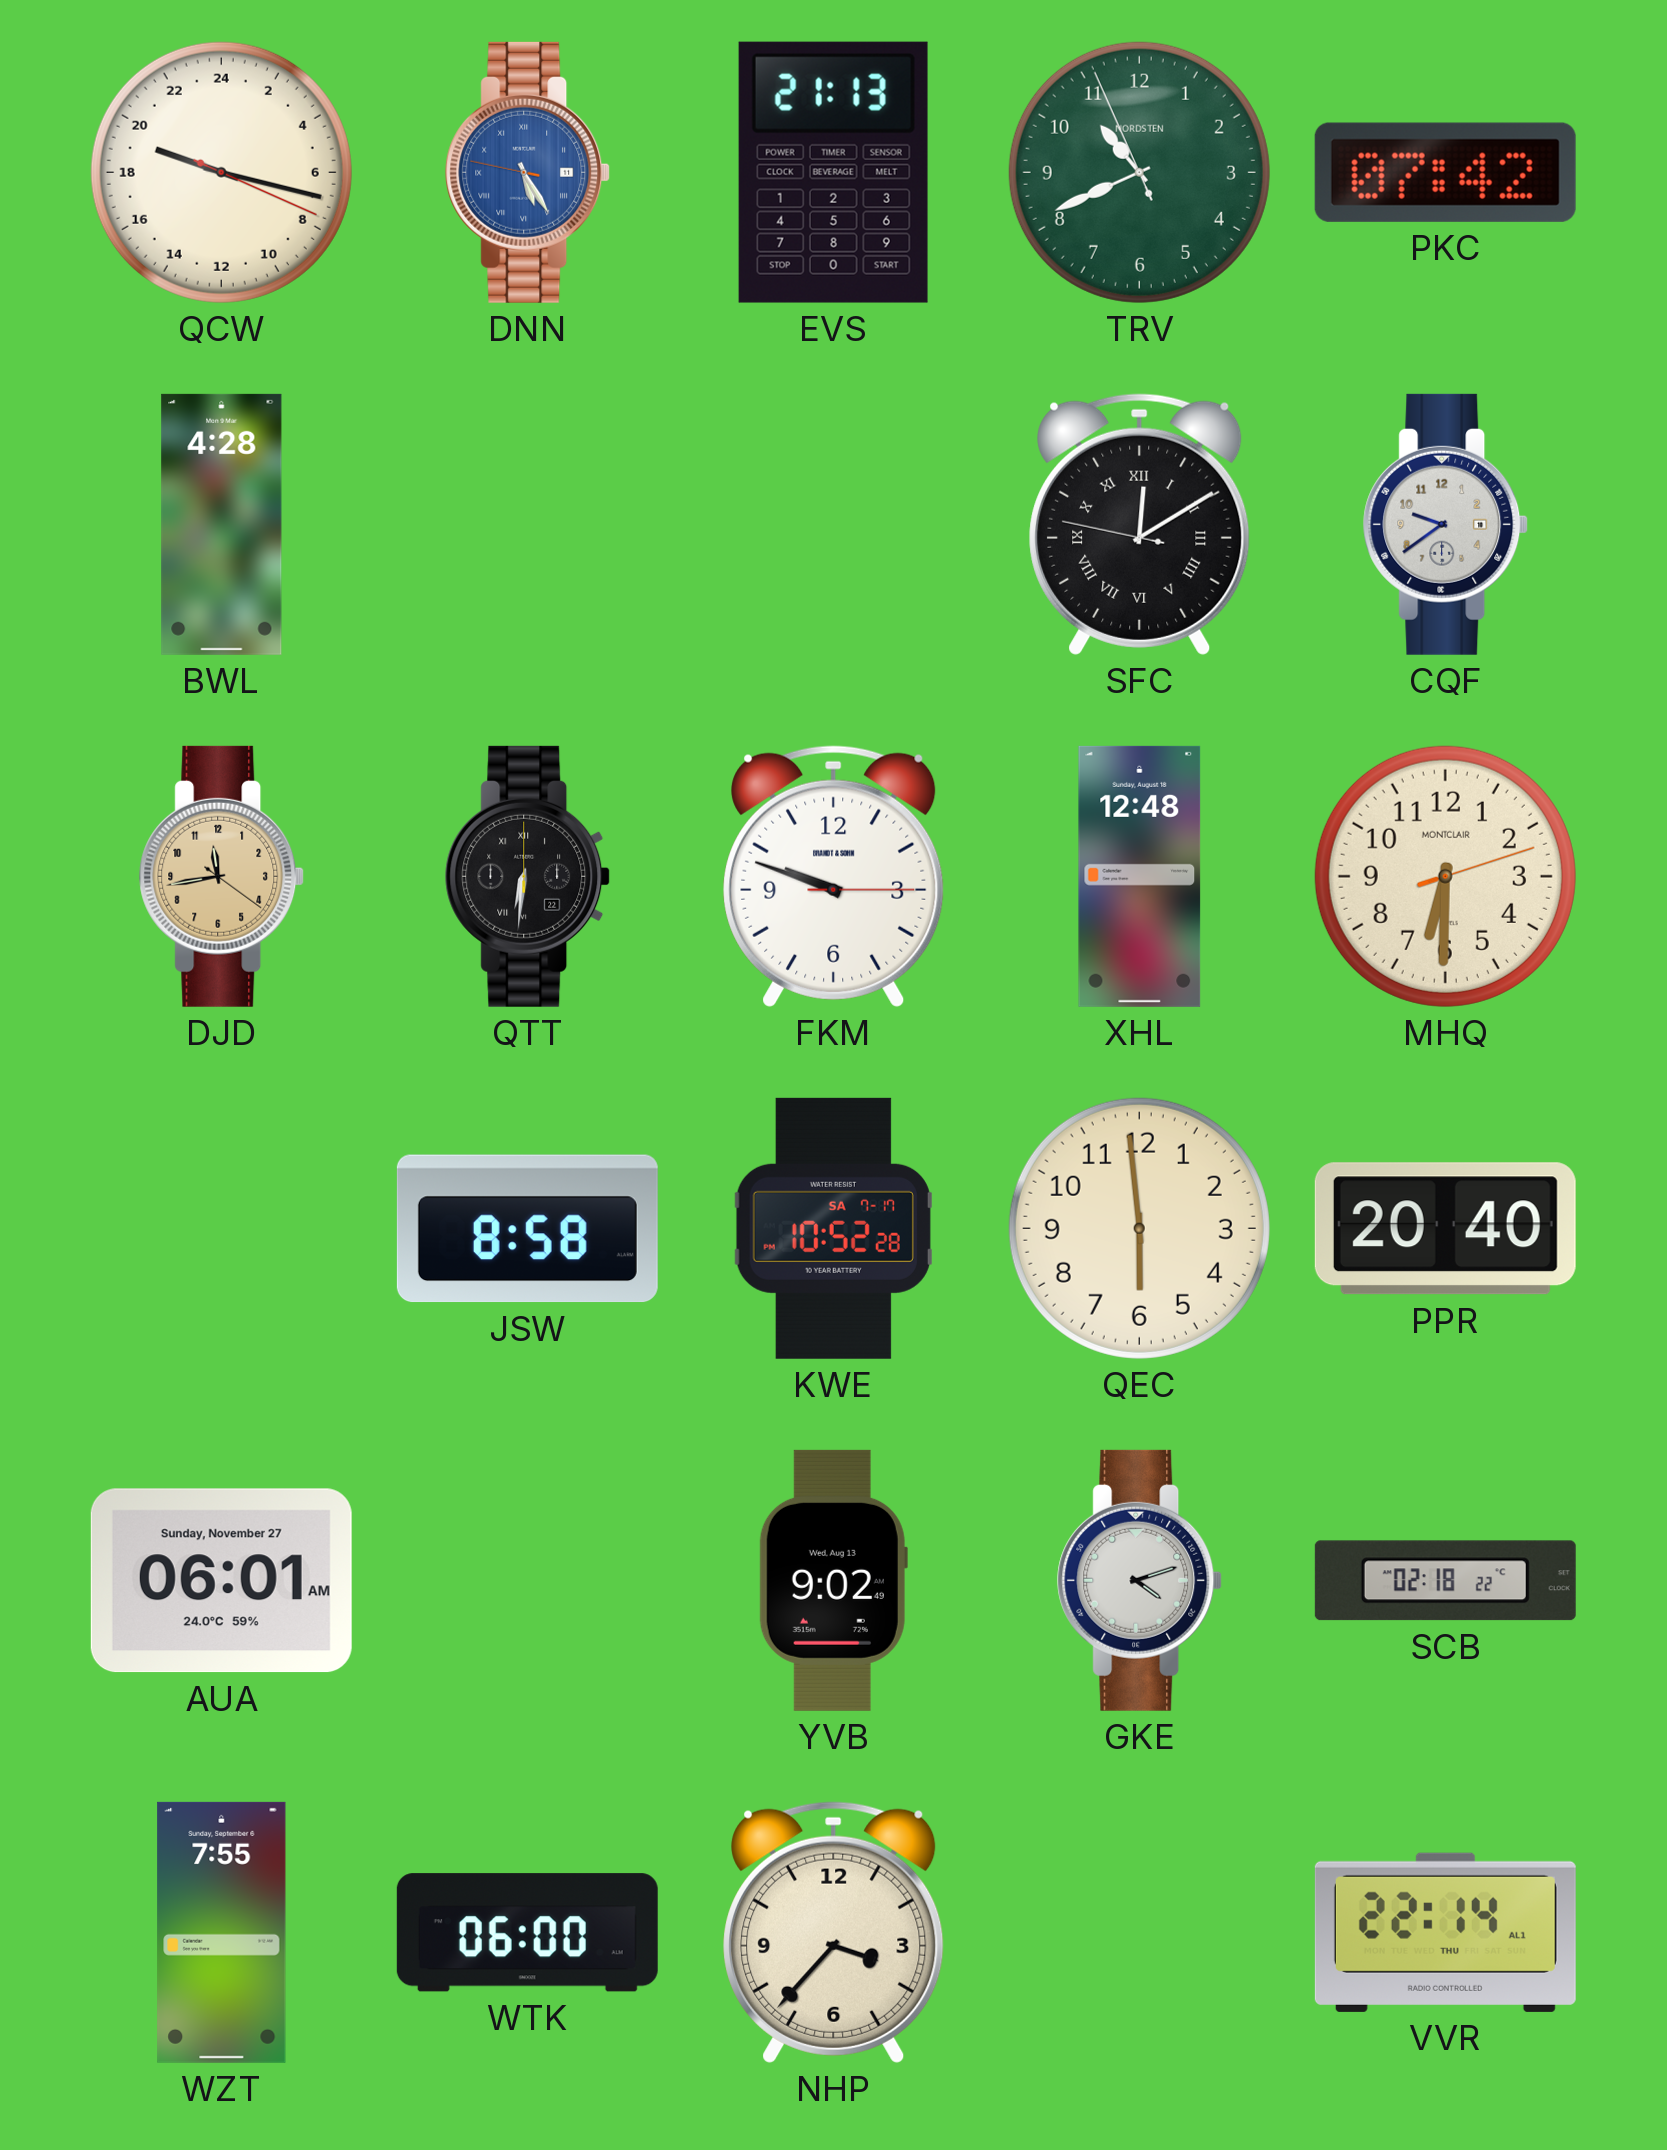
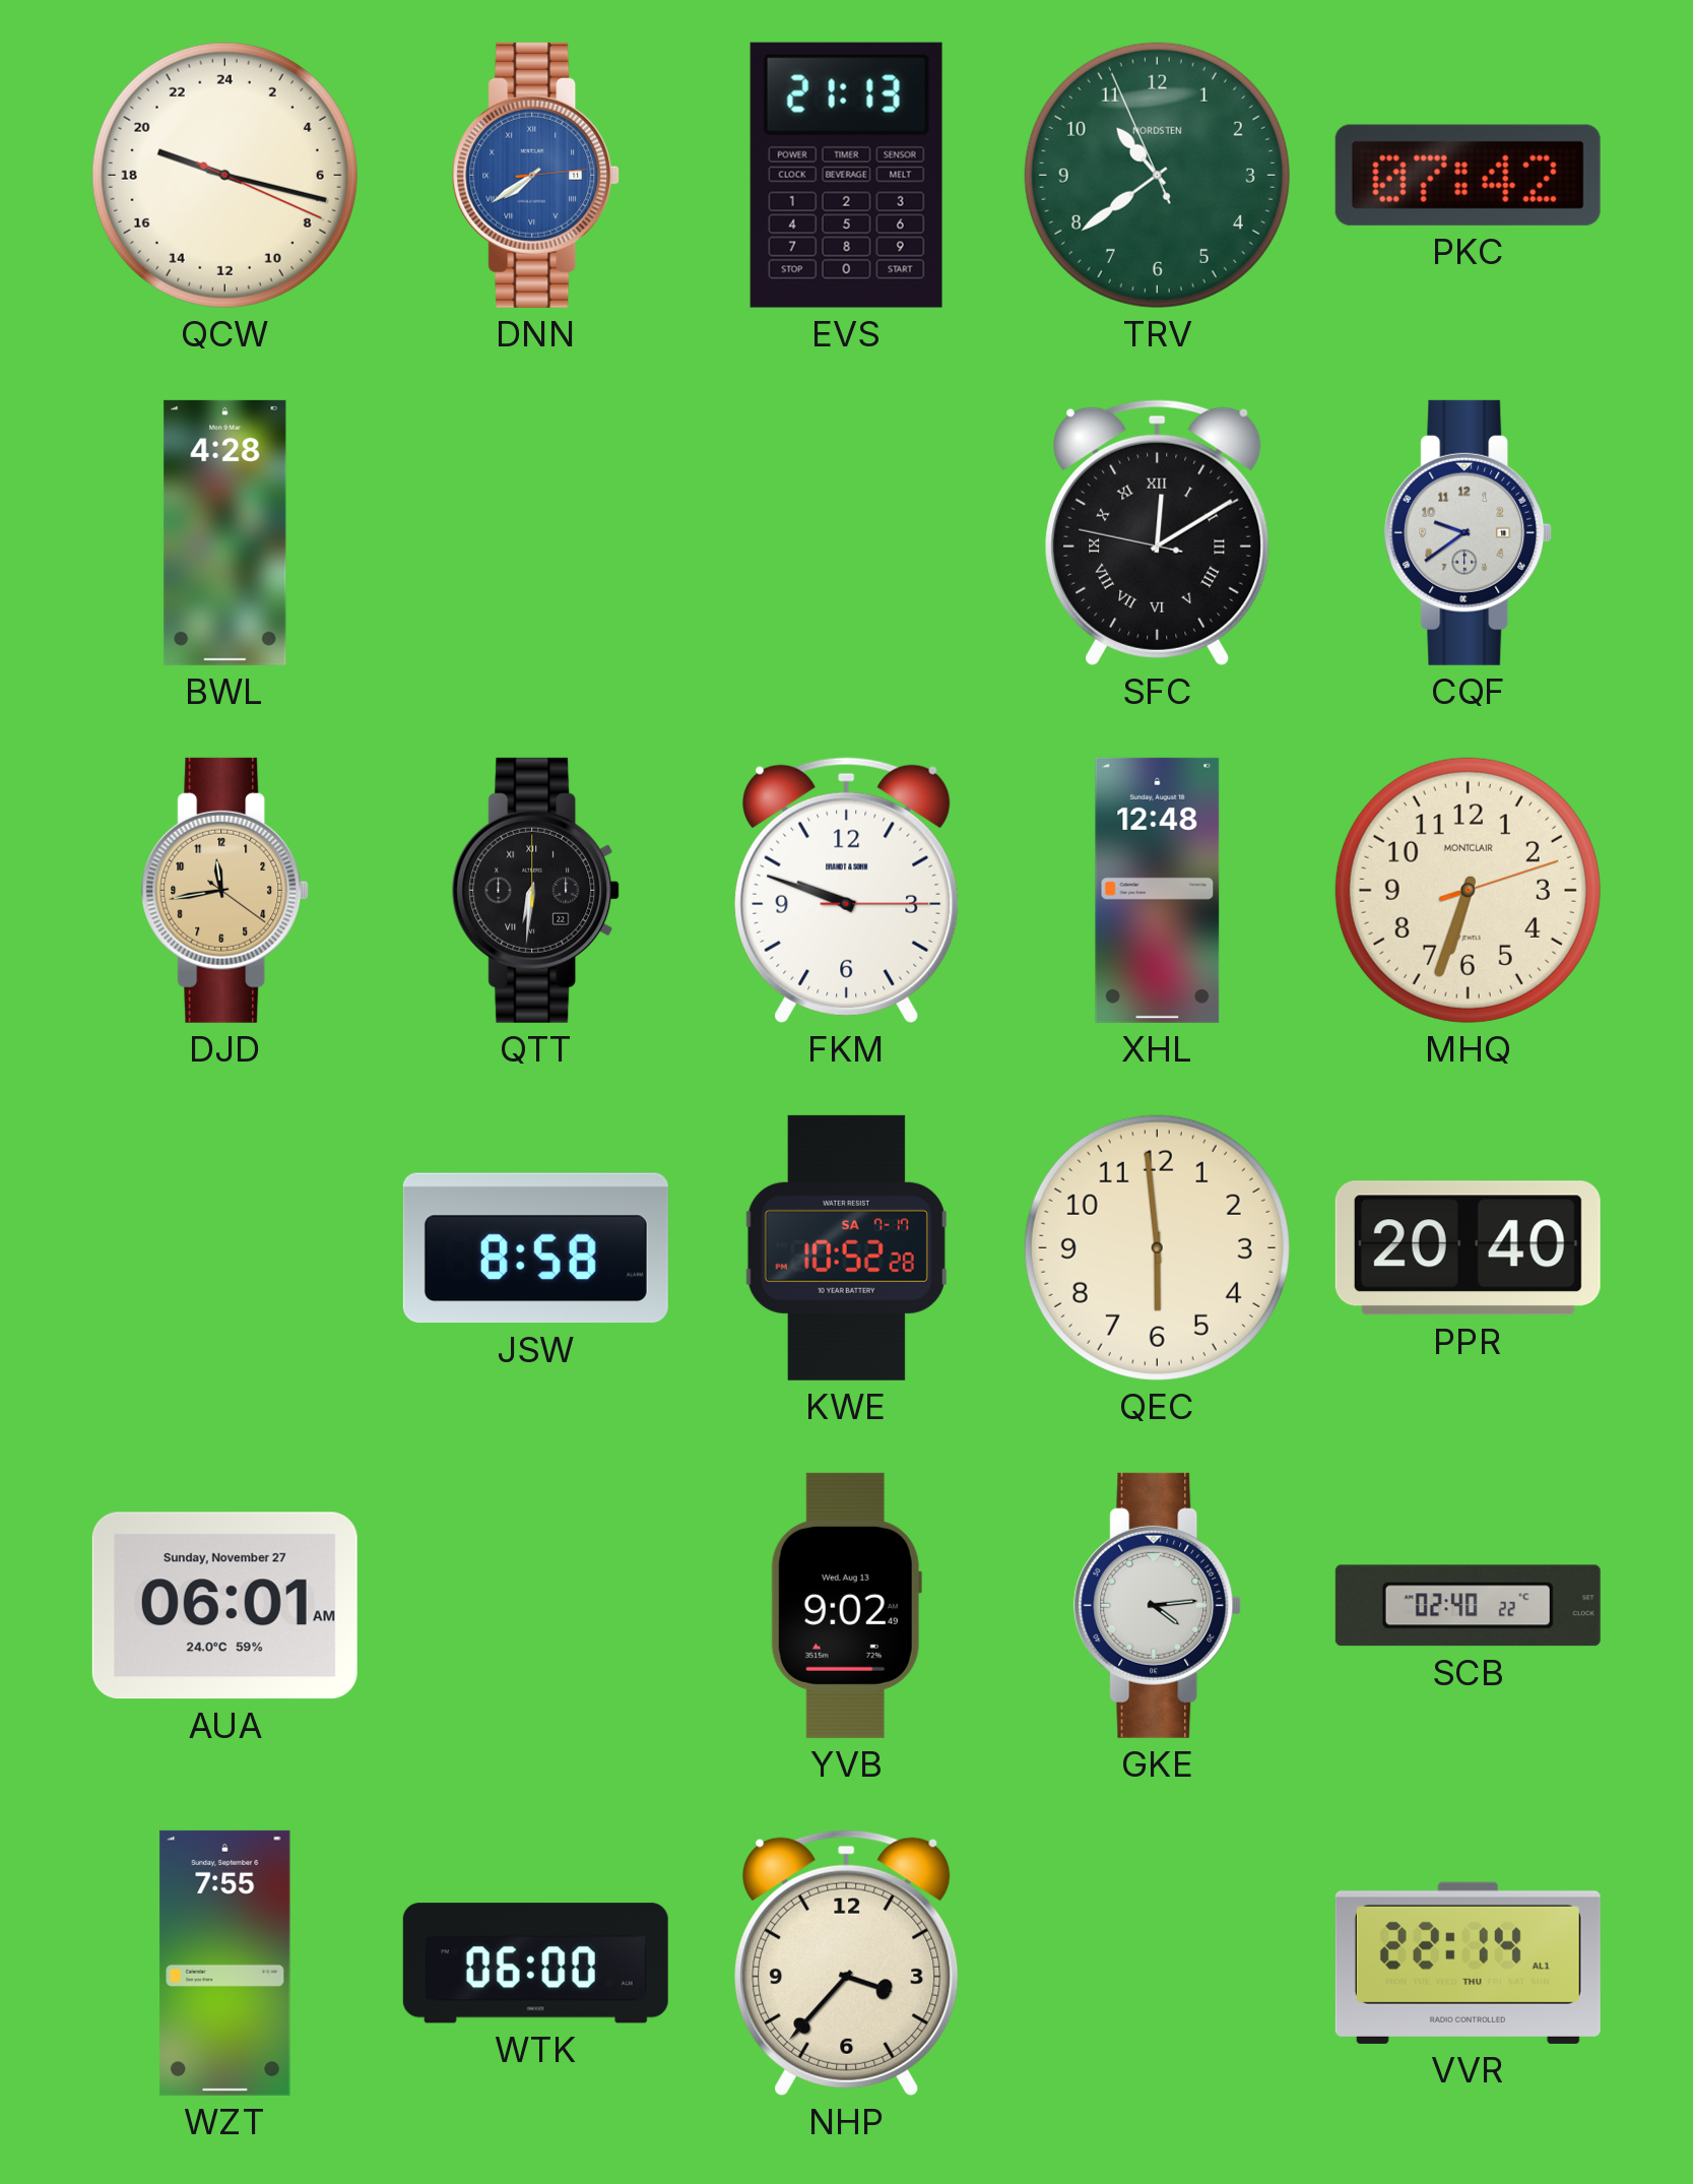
DNN: 5:24 -> 7:39 (536, 175)
TRV: 10:40 -> 10:38 (1157, 175)
MHQ: 6:30 -> 6:33 (1468, 890)
GKE: 4:12 -> 4:14 (1158, 1605)
SCB: 02:18 -> 02:40 (1468, 1606)
